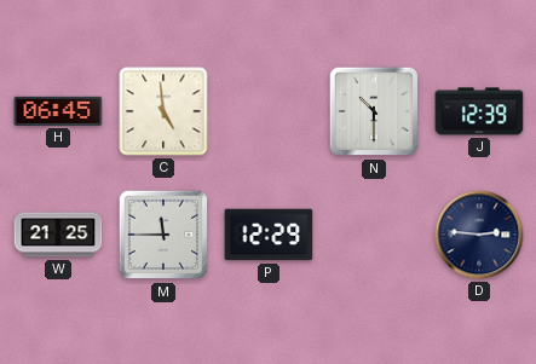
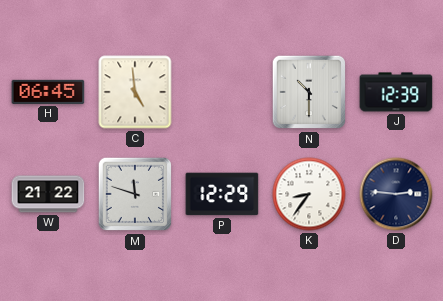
W: 21:25 -> 21:22 (48, 194)
M: 11:45 -> 11:48 (135, 194)
K: none -> 8:36 (309, 194)
